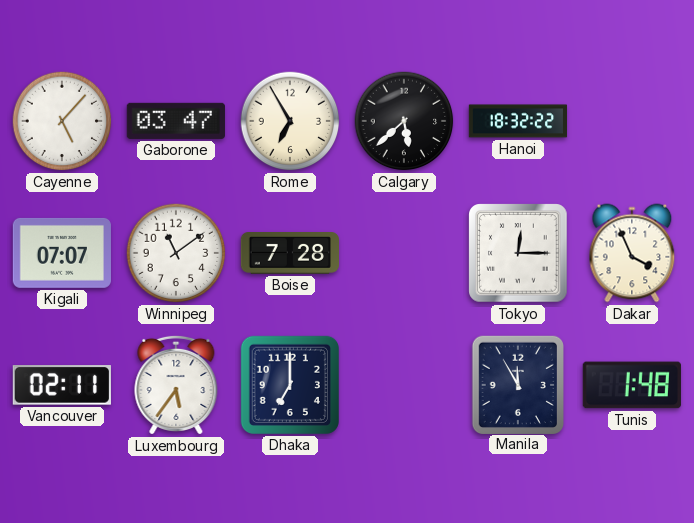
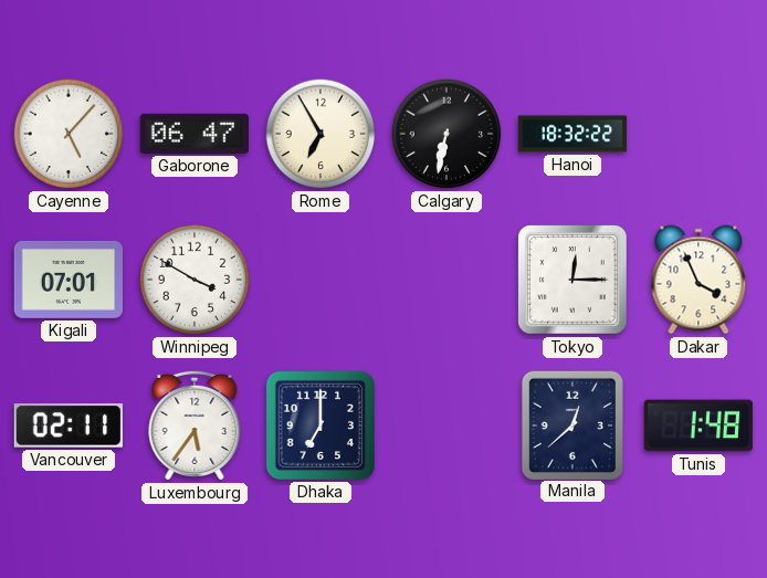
Gaborone: 03:47 -> 06:47 (195, 134)
Calgary: 5:38 -> 6:32 (446, 134)
Kigali: 07:07 -> 07:01 (69, 280)
Winnipeg: 11:09 -> 3:50 (195, 280)
Boise: 7:28 -> none (289, 254)
Manila: 11:55 -> 12:38 (571, 424)
